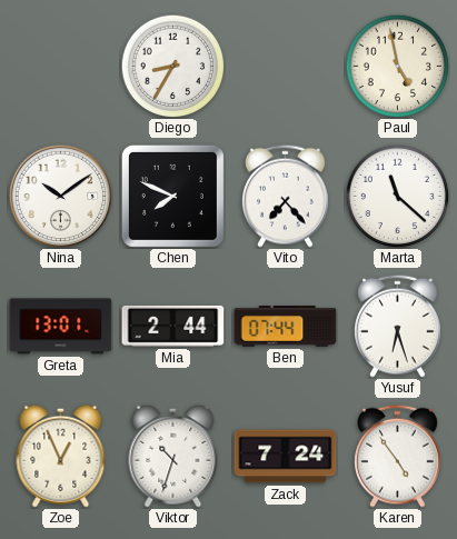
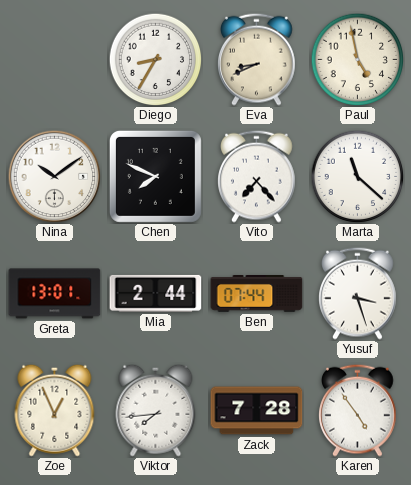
Eva: none -> 8:41 (257, 59)
Yusuf: 6:27 -> 3:27 (358, 293)
Viktor: 10:33 -> 7:44 (156, 410)
Zack: 7:24 -> 7:28 (257, 411)
